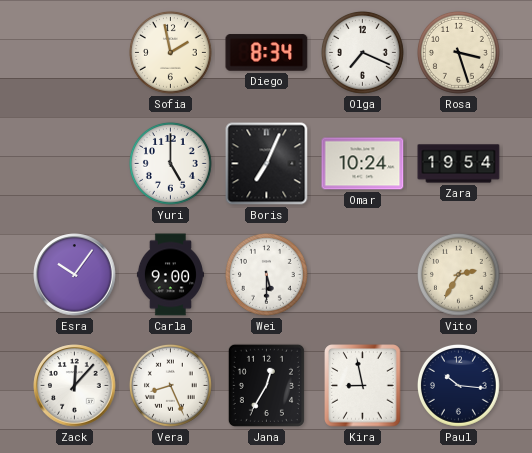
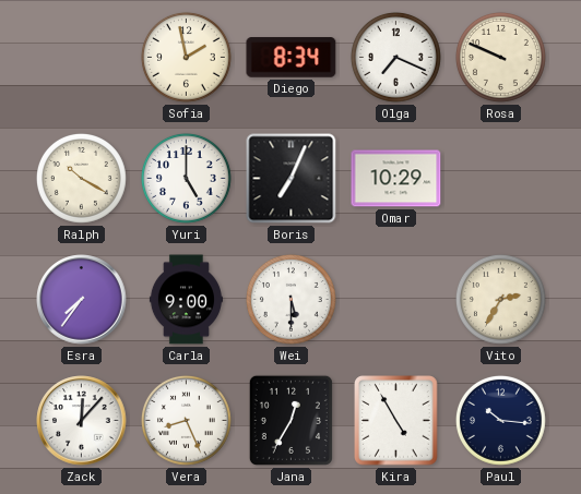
Rosa: 3:27 -> 9:49 (500, 57)
Ralph: none -> 10:20 (81, 178)
Omar: 10:24 -> 10:29 (396, 179)
Zara: 19:54 -> none (459, 164)
Esra: 10:06 -> 7:36 (82, 300)
Kira: 8:58 -> 4:55 (396, 421)
